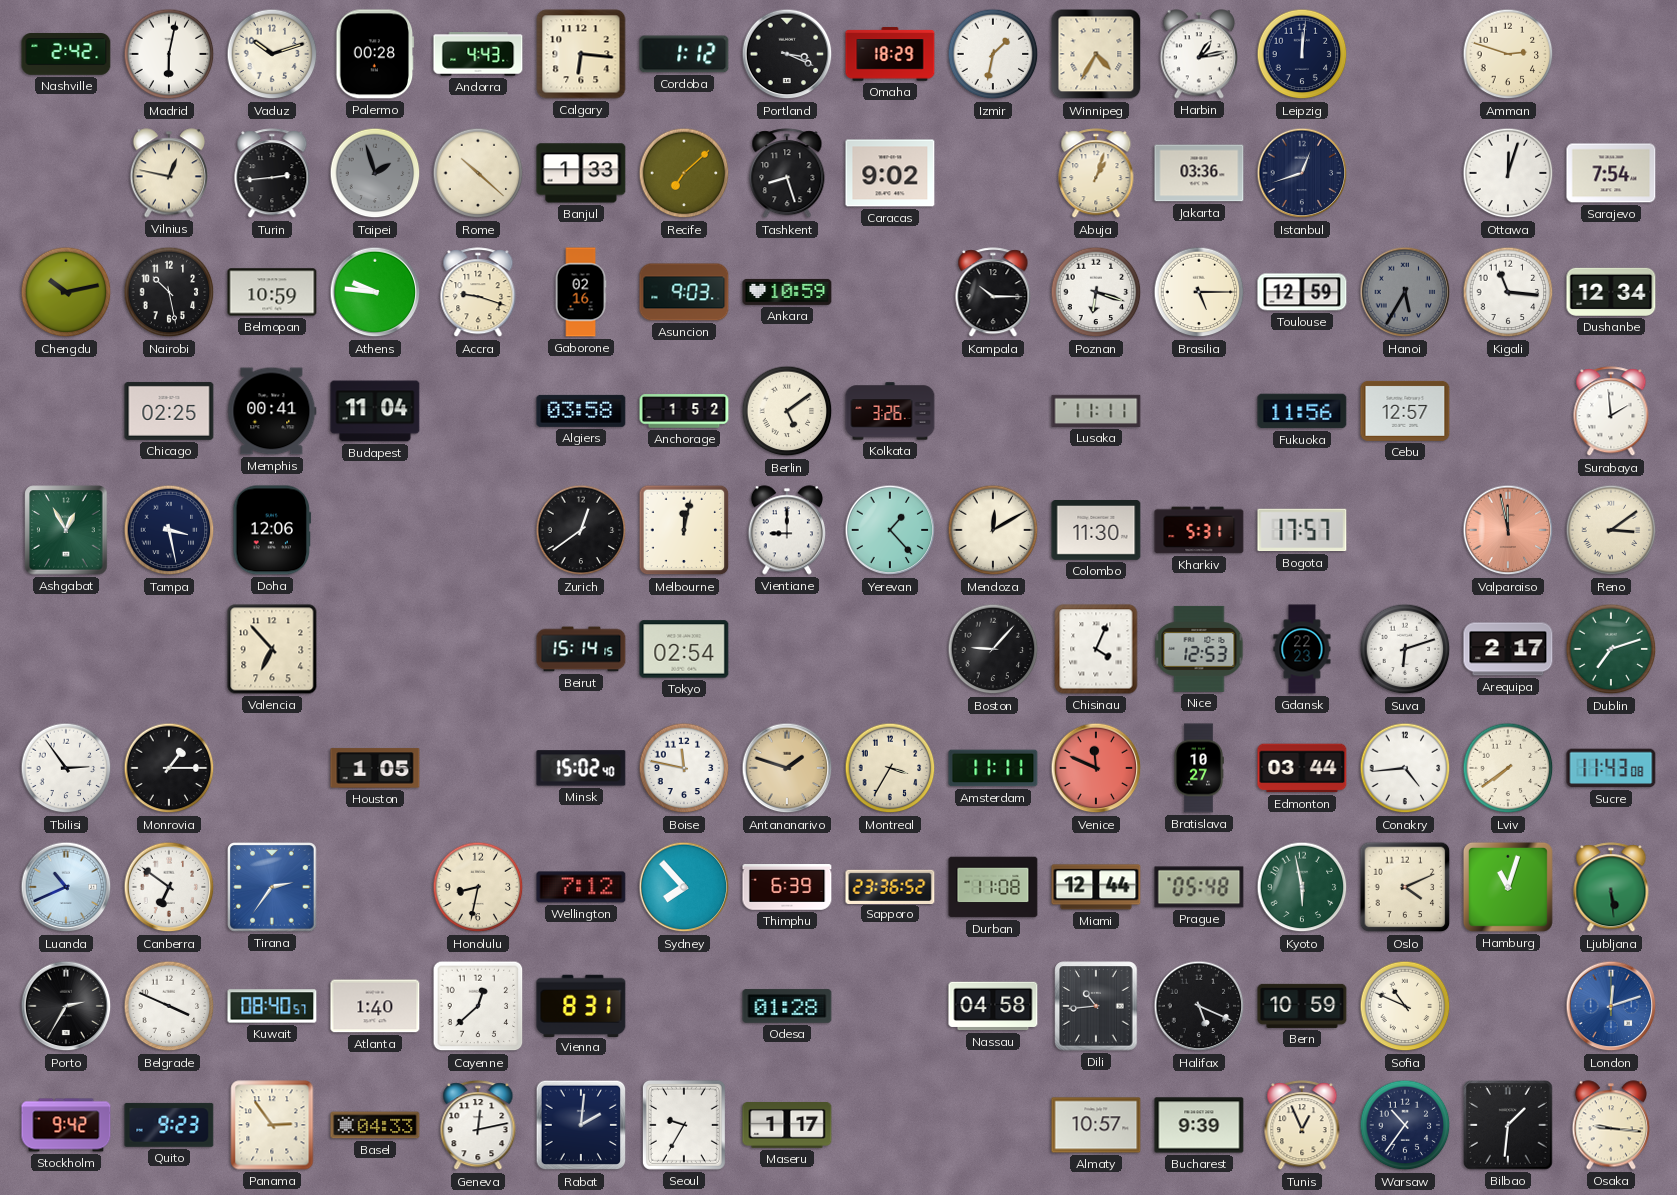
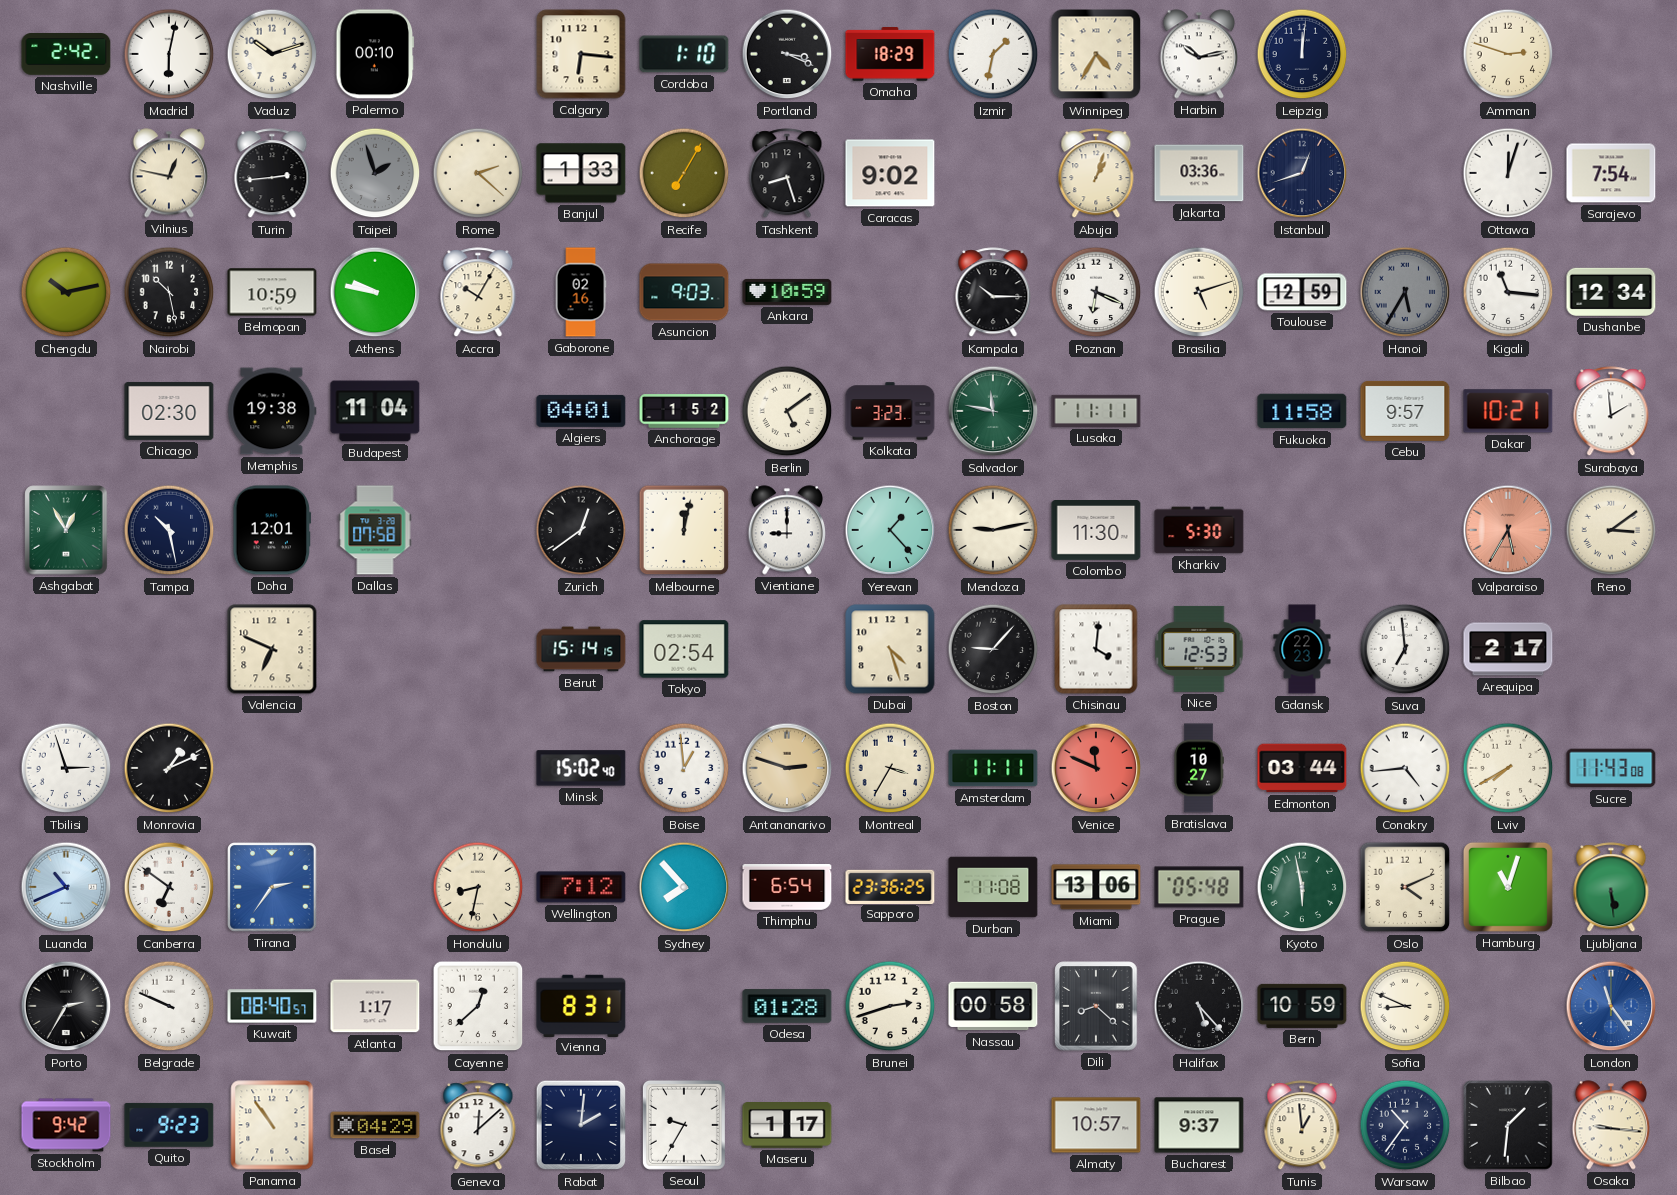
Palermo: 00:28 -> 00:10 (375, 54)
Andorra: 4:43 -> none (478, 54)
Cordoba: 1:12 -> 1:10 (684, 54)
Harbin: 1:13 -> 10:13 (1198, 54)
Rome: 10:22 -> 2:22 (478, 173)
Recife: 7:08 -> 7:05 (684, 173)
Athens: 9:46 -> 9:47 (375, 292)
Accra: 9:18 -> 10:05 (478, 293)
Poznan: 6:18 -> 6:19 (1096, 292)
Brasilia: 5:15 -> 5:12 (1199, 292)
Chicago: 02:25 -> 02:30 (169, 411)
Memphis: 00:41 -> 19:38 (272, 411)
Algiers: 03:58 -> 04:01 (581, 411)
Kolkata: 3:26 -> 3:23 (890, 411)
Salvador: none -> 11:47 (993, 411)
Fukuoka: 11:56 -> 11:58 (1302, 411)
Cebu: 12:57 -> 9:57 (1405, 411)
Dakar: none -> 10:21 (1508, 411)
Tampa: 3:28 -> 10:28 (169, 530)
Doha: 12:06 -> 12:01 (272, 530)
Dallas: none -> 07:58 (375, 530)
Mendoza: 12:10 -> 9:13 (993, 530)
Kharkiv: 5:31 -> 5:30 (1199, 530)
Bogota: 17:57 -> none (1302, 530)
Valparaiso: 11:58 -> 5:35 (1508, 530)
Valencia: 6:53 -> 6:49 (272, 649)
Dubai: none -> 4:27 (890, 649)
Chisinau: 4:04 -> 4:01 (1096, 649)
Suva: 6:12 -> 6:59 (1405, 649)
Dublin: 7:12 -> none (1611, 649)
Tbilisi: 2:54 -> 2:57 (66, 768)
Monrovia: 1:15 -> 1:11 (169, 768)
Houston: 1:05 -> none (375, 768)
Boise: 11:47 -> 12:59 (684, 768)
Antananarivo: 1:48 -> 2:48 (787, 768)
Lviv: 7:39 -> 7:40 (1508, 768)
Thimphu: 6:39 -> 6:54 (787, 888)
Sapporo: 23:36:52 -> 23:36:25 (890, 886)
Miami: 12:44 -> 13:06 (1096, 887)
Belgrade: 3:49 -> 9:49 (169, 1006)
Atlanta: 1:40 -> 1:17 (375, 1006)
Brunei: none -> 2:42 (890, 1006)
Nassau: 04:58 -> 00:58 (993, 1006)
Dili: 10:44 -> 8:22 (1096, 1006)
Halifax: 5:19 -> 5:23 (1199, 1006)
Sofia: 10:49 -> 8:49 (1405, 1006)
London: 12:12 -> 11:24 (1611, 1006)
Panama: 2:54 -> 10:54 (272, 1125)
Basel: 04:33 -> 04:29 (375, 1125)
Geneva: 12:13 -> 12:08 (478, 1126)
Bucharest: 9:39 -> 9:37 (1199, 1125)
Tunis: 12:56 -> 12:59 (1302, 1126)
